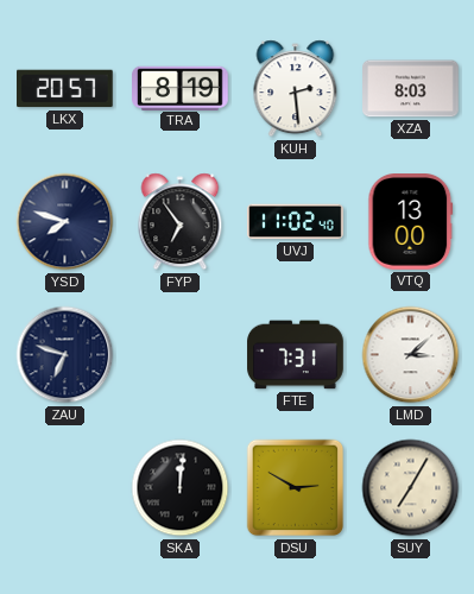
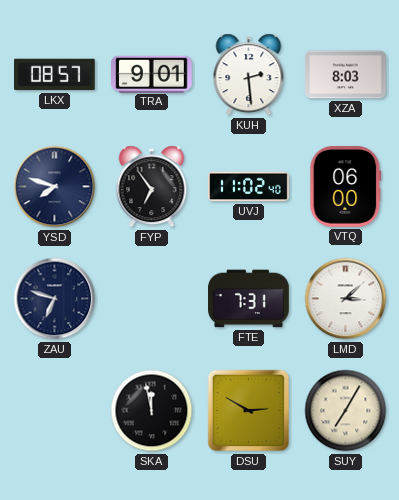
LKX: 20:57 -> 08:57 (55, 75)
TRA: 8:19 -> 9:01 (152, 74)
VTQ: 13:00 -> 06:00 (346, 187)
SKA: 12:01 -> 11:58 (152, 411)
